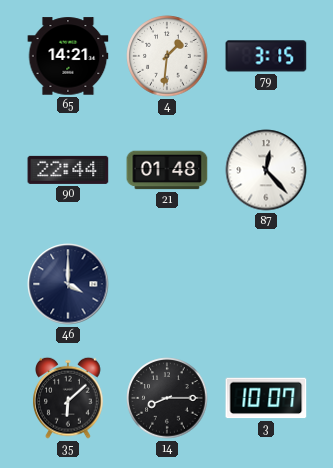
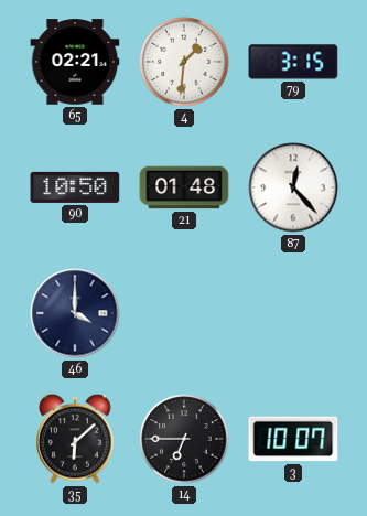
65: 14:21 -> 02:21 (75, 62)
90: 22:44 -> 10:50 (75, 187)
14: 8:15 -> 6:45 (184, 439)
